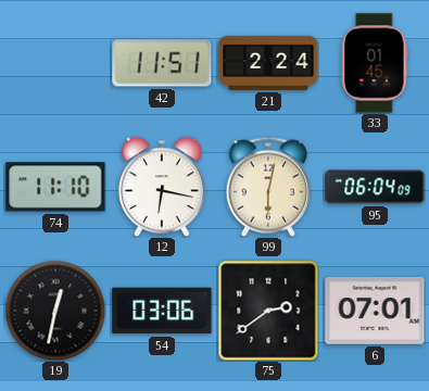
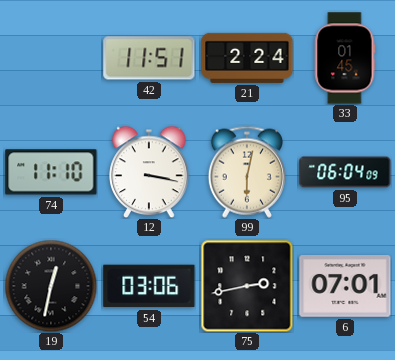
12: 6:17 -> 3:17 (149, 172)
75: 2:39 -> 2:43 (247, 286)
